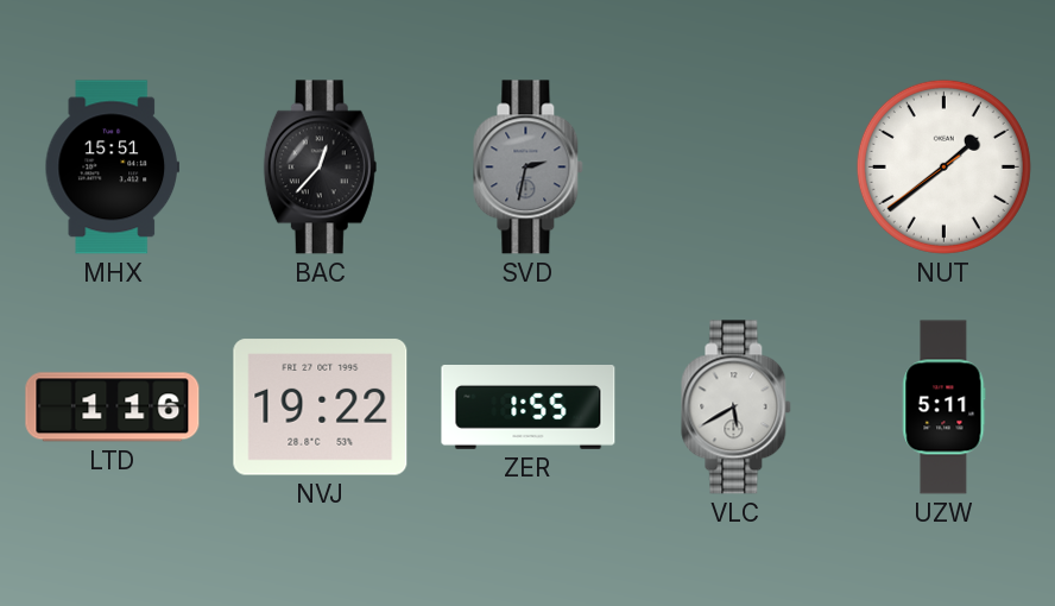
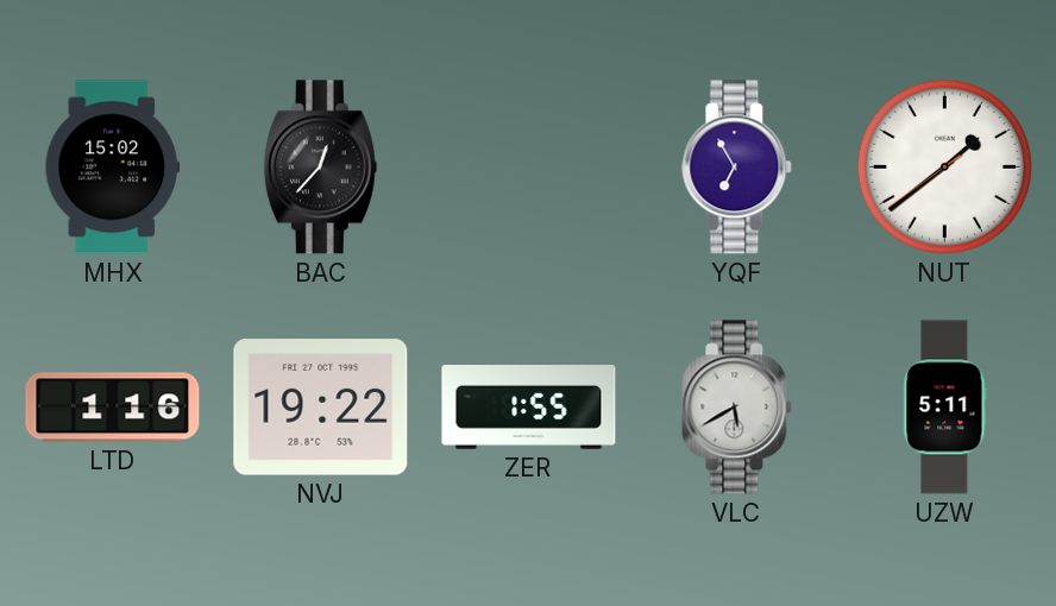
MHX: 15:51 -> 15:02 (112, 168)
SVD: 2:32 -> none (529, 168)
YQF: none -> 6:55 (737, 168)
